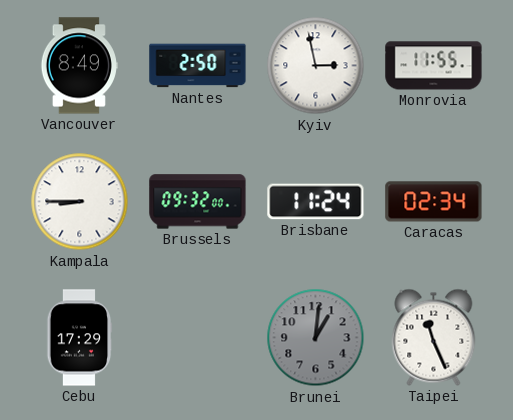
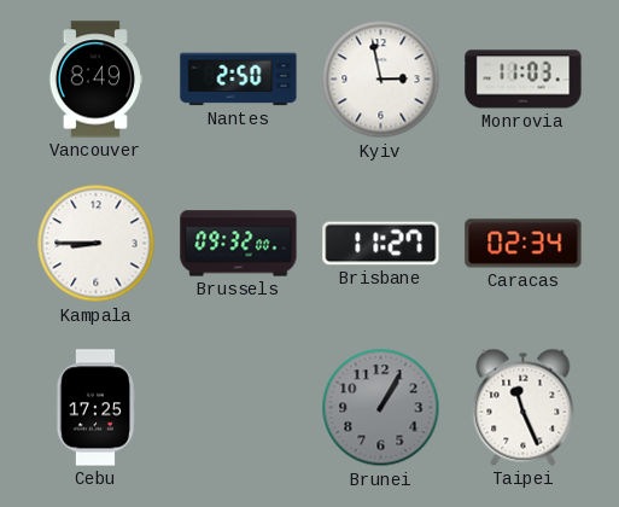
Monrovia: 11:55 -> 11:03 (524, 80)
Brisbane: 11:24 -> 11:27 (381, 244)
Cebu: 17:29 -> 17:25 (95, 408)
Brunei: 1:01 -> 1:05 (381, 408)
